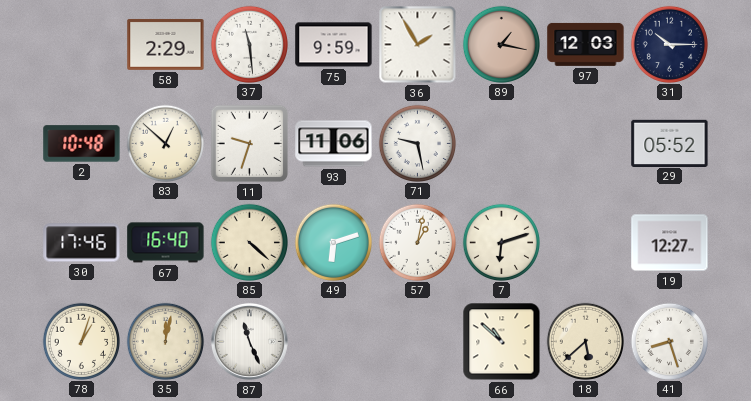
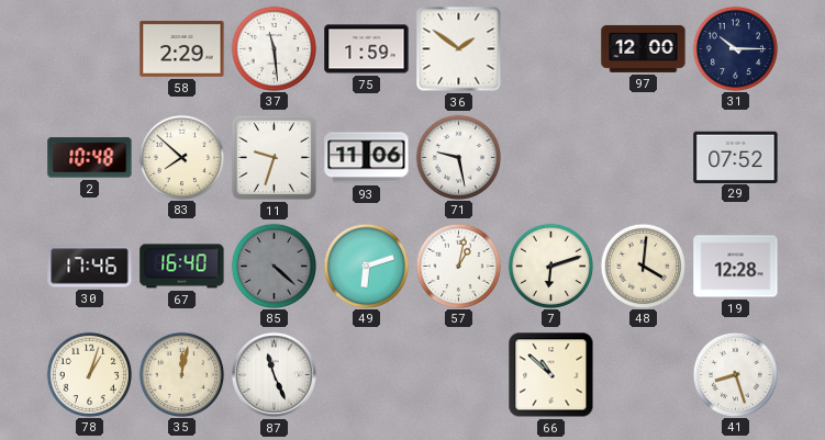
75: 9:59 -> 1:59 (367, 49)
36: 1:55 -> 1:51 (459, 49)
89: 1:17 -> none (501, 44)
97: 12:03 -> 12:00 (644, 48)
83: 12:52 -> 7:52 (181, 157)
29: 05:52 -> 07:52 (736, 157)
85 dial: cream -> grey (274, 266)
48: none -> 4:01 (643, 266)
19: 12:27 -> 12:28 (736, 267)
18: 5:38 -> none (585, 341)
